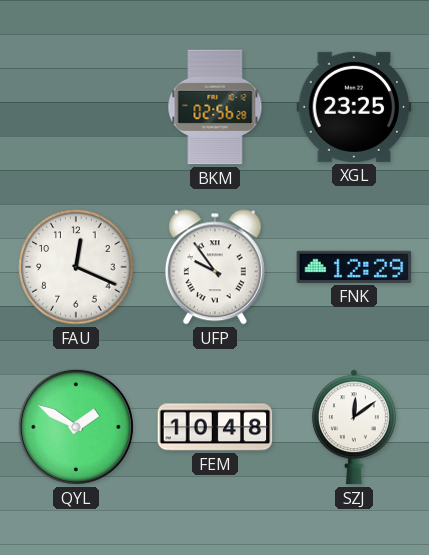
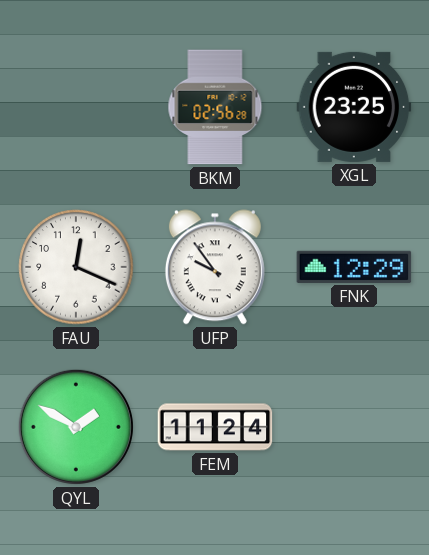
FEM: 10:48 -> 11:24 (215, 427)
SZJ: 12:09 -> none (354, 427)
